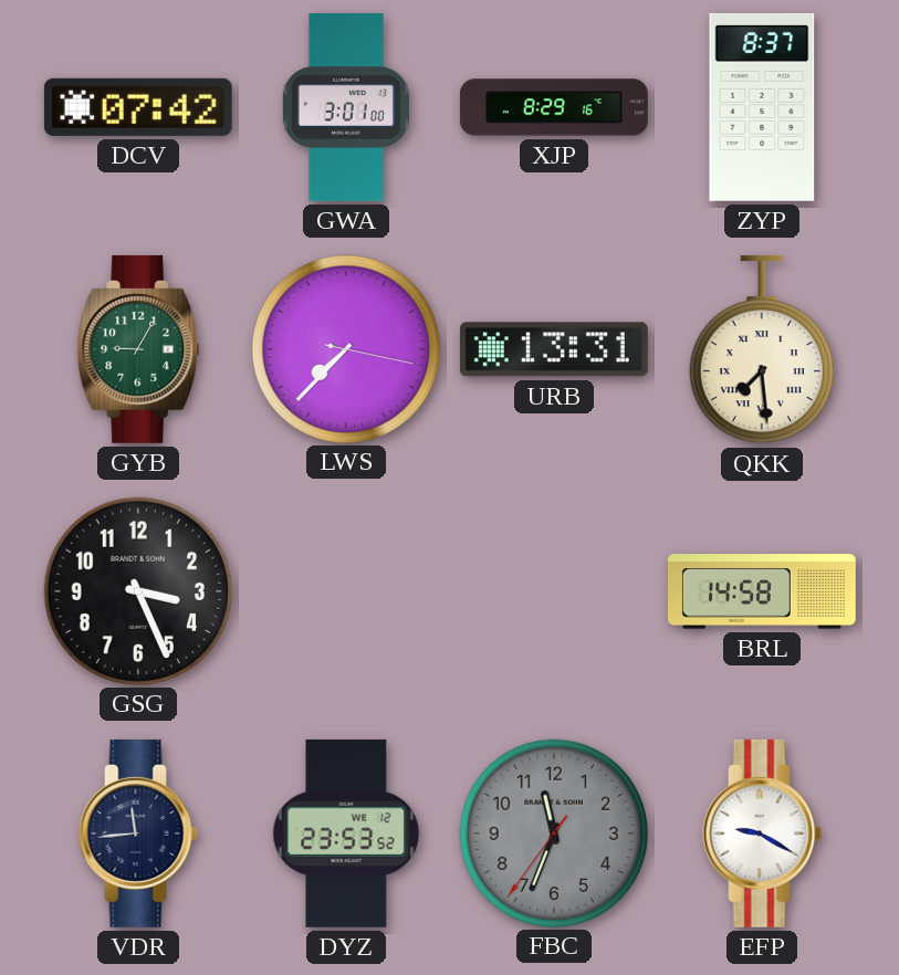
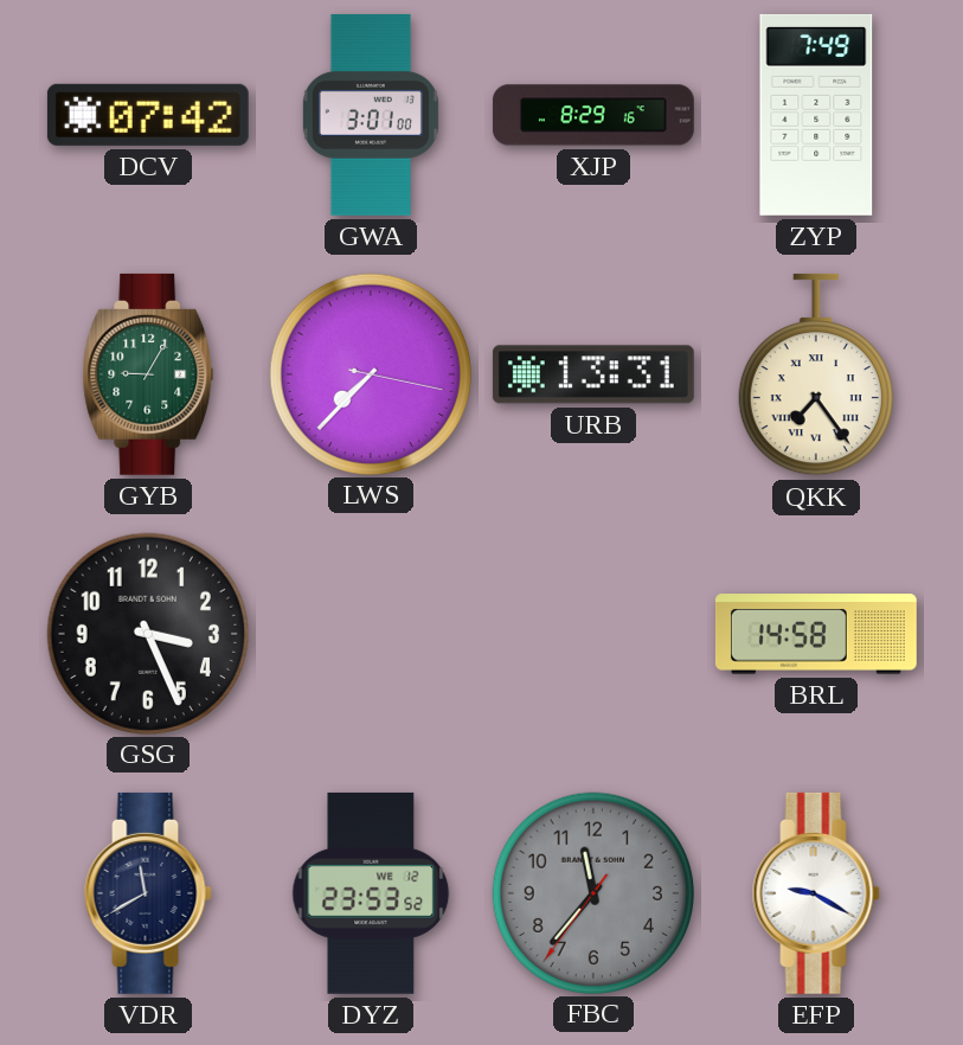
ZYP: 8:37 -> 7:49 (816, 115)
QKK: 7:29 -> 7:24 (816, 374)
VDR: 11:44 -> 11:40 (148, 893)
FBC: 11:33 -> 11:36 (592, 892)
